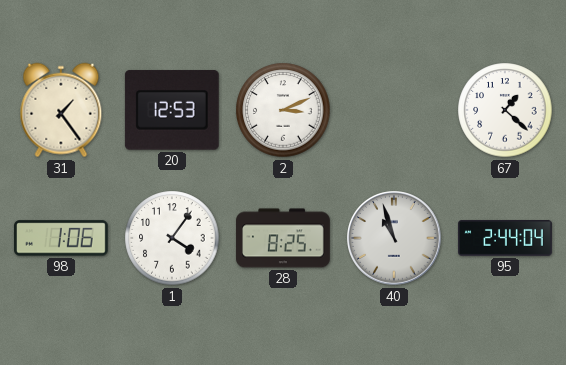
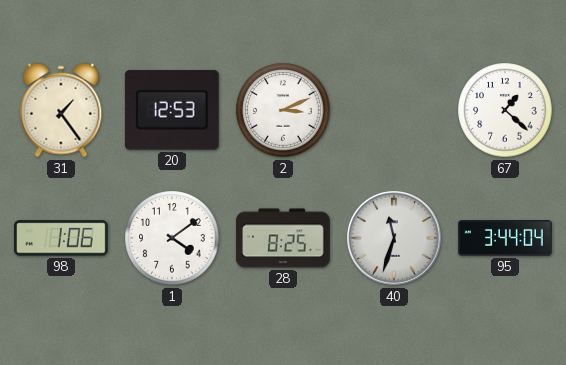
1: 4:06 -> 4:09 (172, 238)
40: 10:57 -> 11:33 (394, 238)
95: 2:44 -> 3:44 (505, 238)
